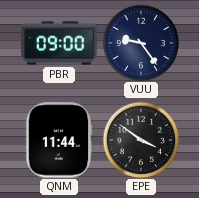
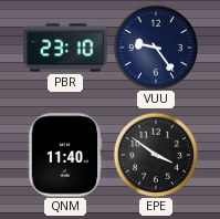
PBR: 09:00 -> 23:10 (65, 48)
QNM: 11:44 -> 11:40 (65, 155)
